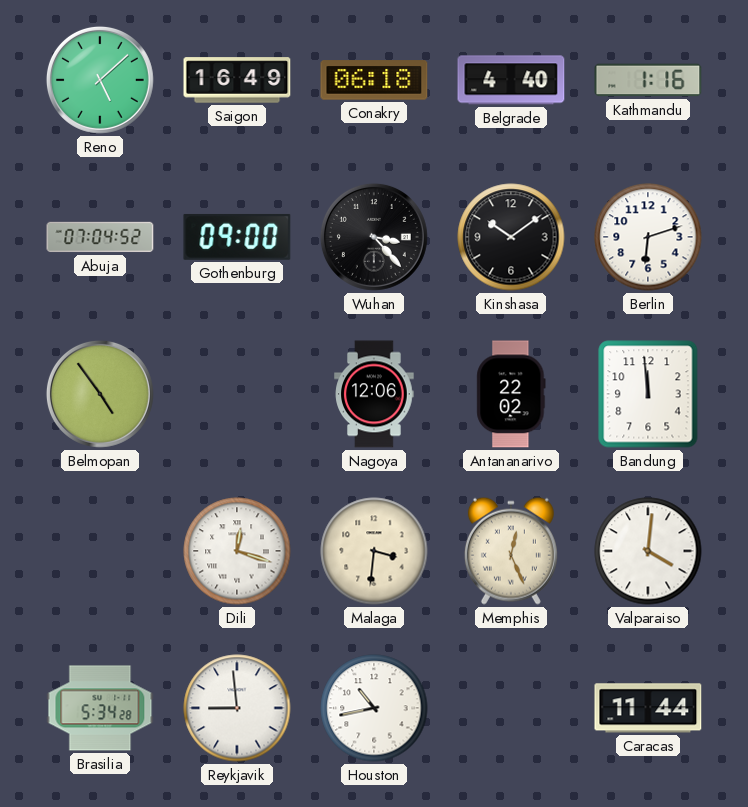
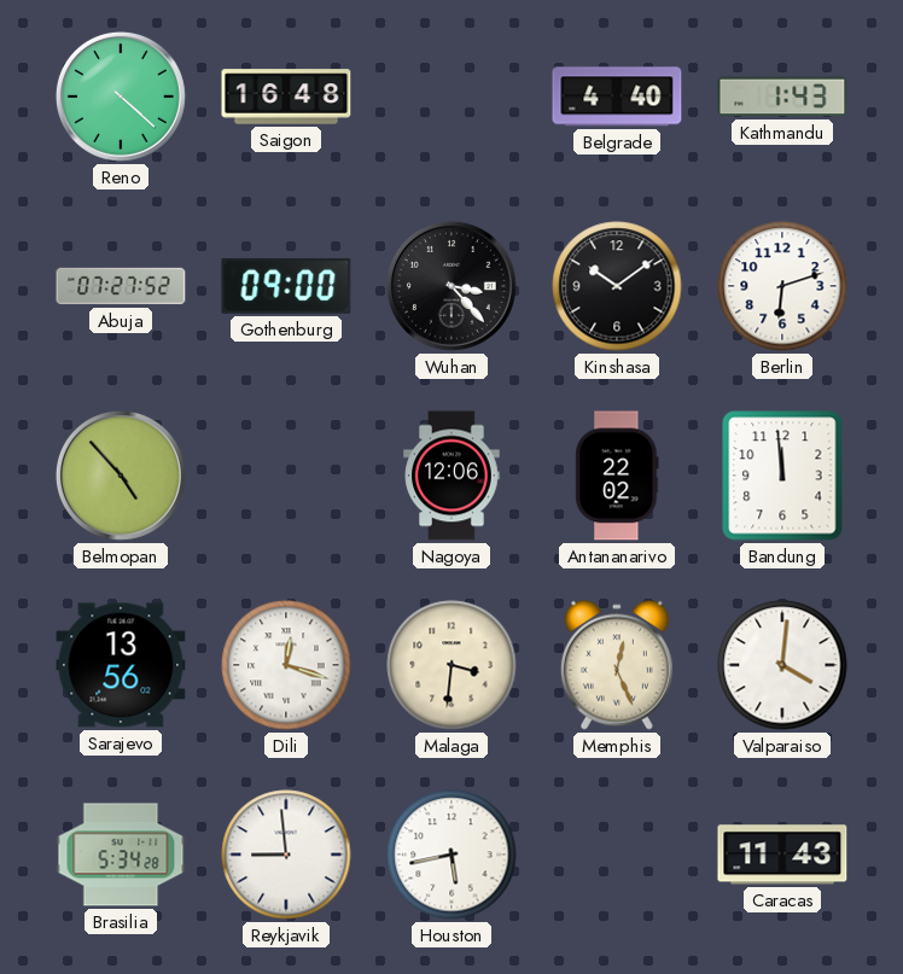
Reno: 5:08 -> 4:22 (121, 97)
Saigon: 16:49 -> 16:48 (286, 97)
Conakry: 06:18 -> none (374, 80)
Kathmandu: 1:16 -> 1:43 (782, 97)
Abuja: 07:04 -> 07:27 (121, 286)
Belmopan: 4:54 -> 4:53 (121, 476)
Sarajevo: none -> 13:56 (121, 665)
Houston: 10:43 -> 5:43 (451, 855)
Caracas: 11:44 -> 11:43 (782, 855)
